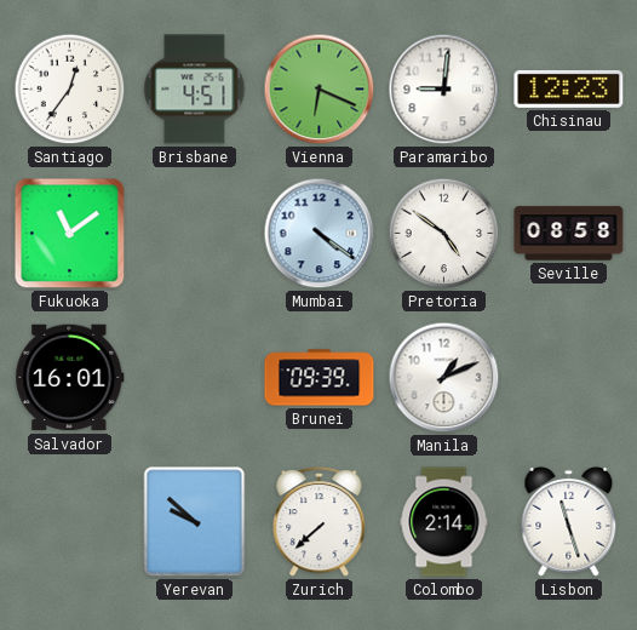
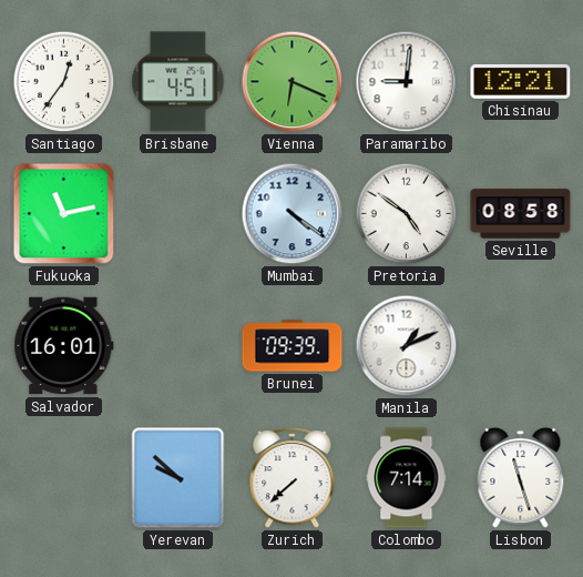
Chisinau: 12:23 -> 12:21 (521, 81)
Fukuoka: 11:09 -> 11:13 (64, 214)
Colombo: 2:14 -> 7:14 (407, 478)
